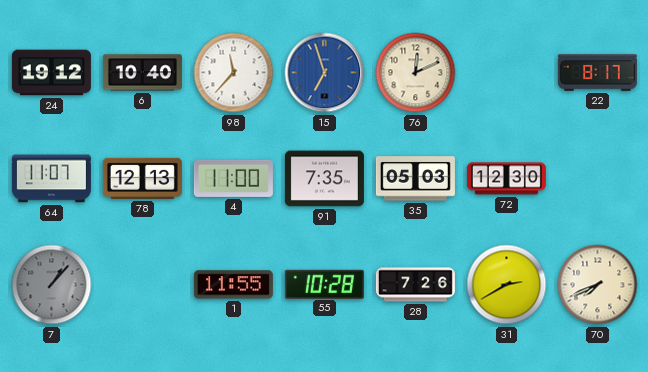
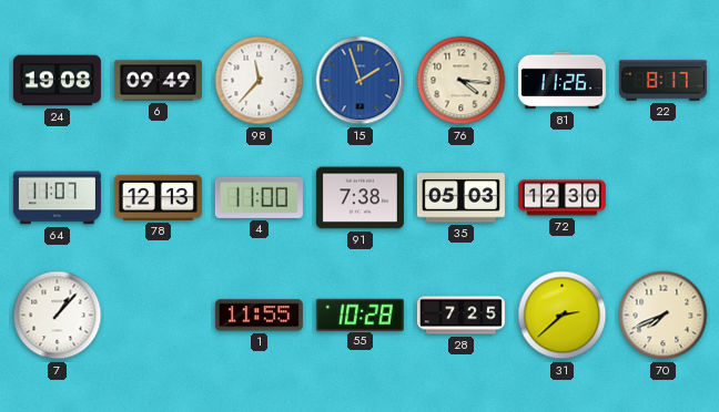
24: 19:12 -> 19:08 (57, 81)
6: 10:40 -> 09:49 (158, 81)
15: 6:57 -> 1:57 (361, 81)
76: 12:11 -> 4:16 (462, 81)
81: none -> 11:26 (561, 81)
91: 7:35 -> 7:38 (359, 198)
7 dial: grey -> white (58, 316)
28: 7:26 -> 7:25 (460, 316)
31: 2:40 -> 2:38 (563, 316)
